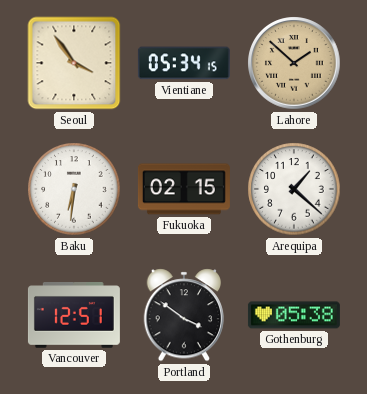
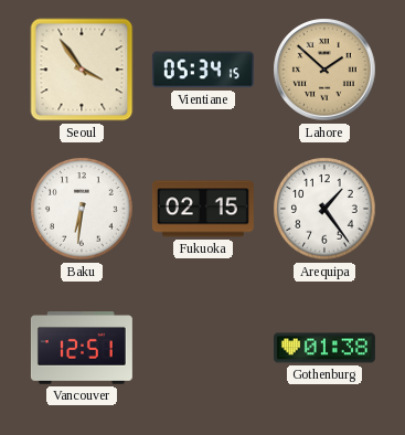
Arequipa: 1:22 -> 1:24 (324, 209)
Portland: 3:51 -> none (184, 315)
Gothenburg: 05:38 -> 01:38 (324, 348)
